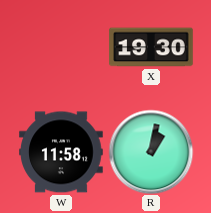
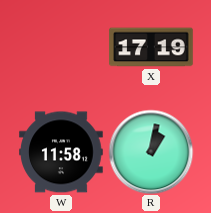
X: 19:30 -> 17:19 (151, 47)
